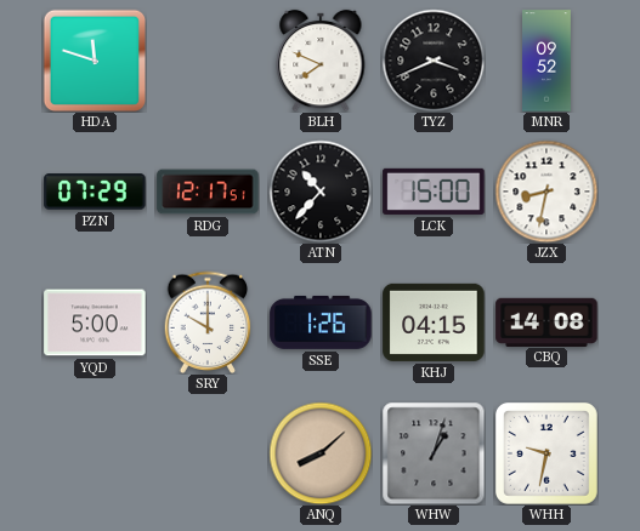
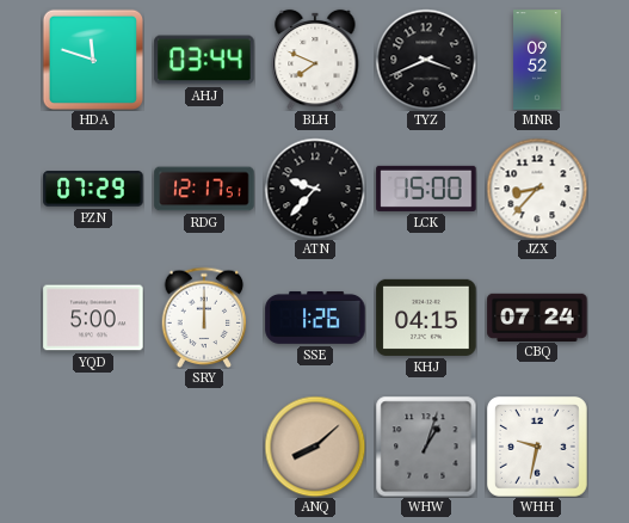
AHJ: none -> 03:44 (204, 60)
ATN: 10:37 -> 9:37 (315, 189)
JZX: 8:32 -> 8:37 (537, 189)
SRY: 10:00 -> 12:00 (204, 318)
CBQ: 14:08 -> 07:24 (537, 316)
